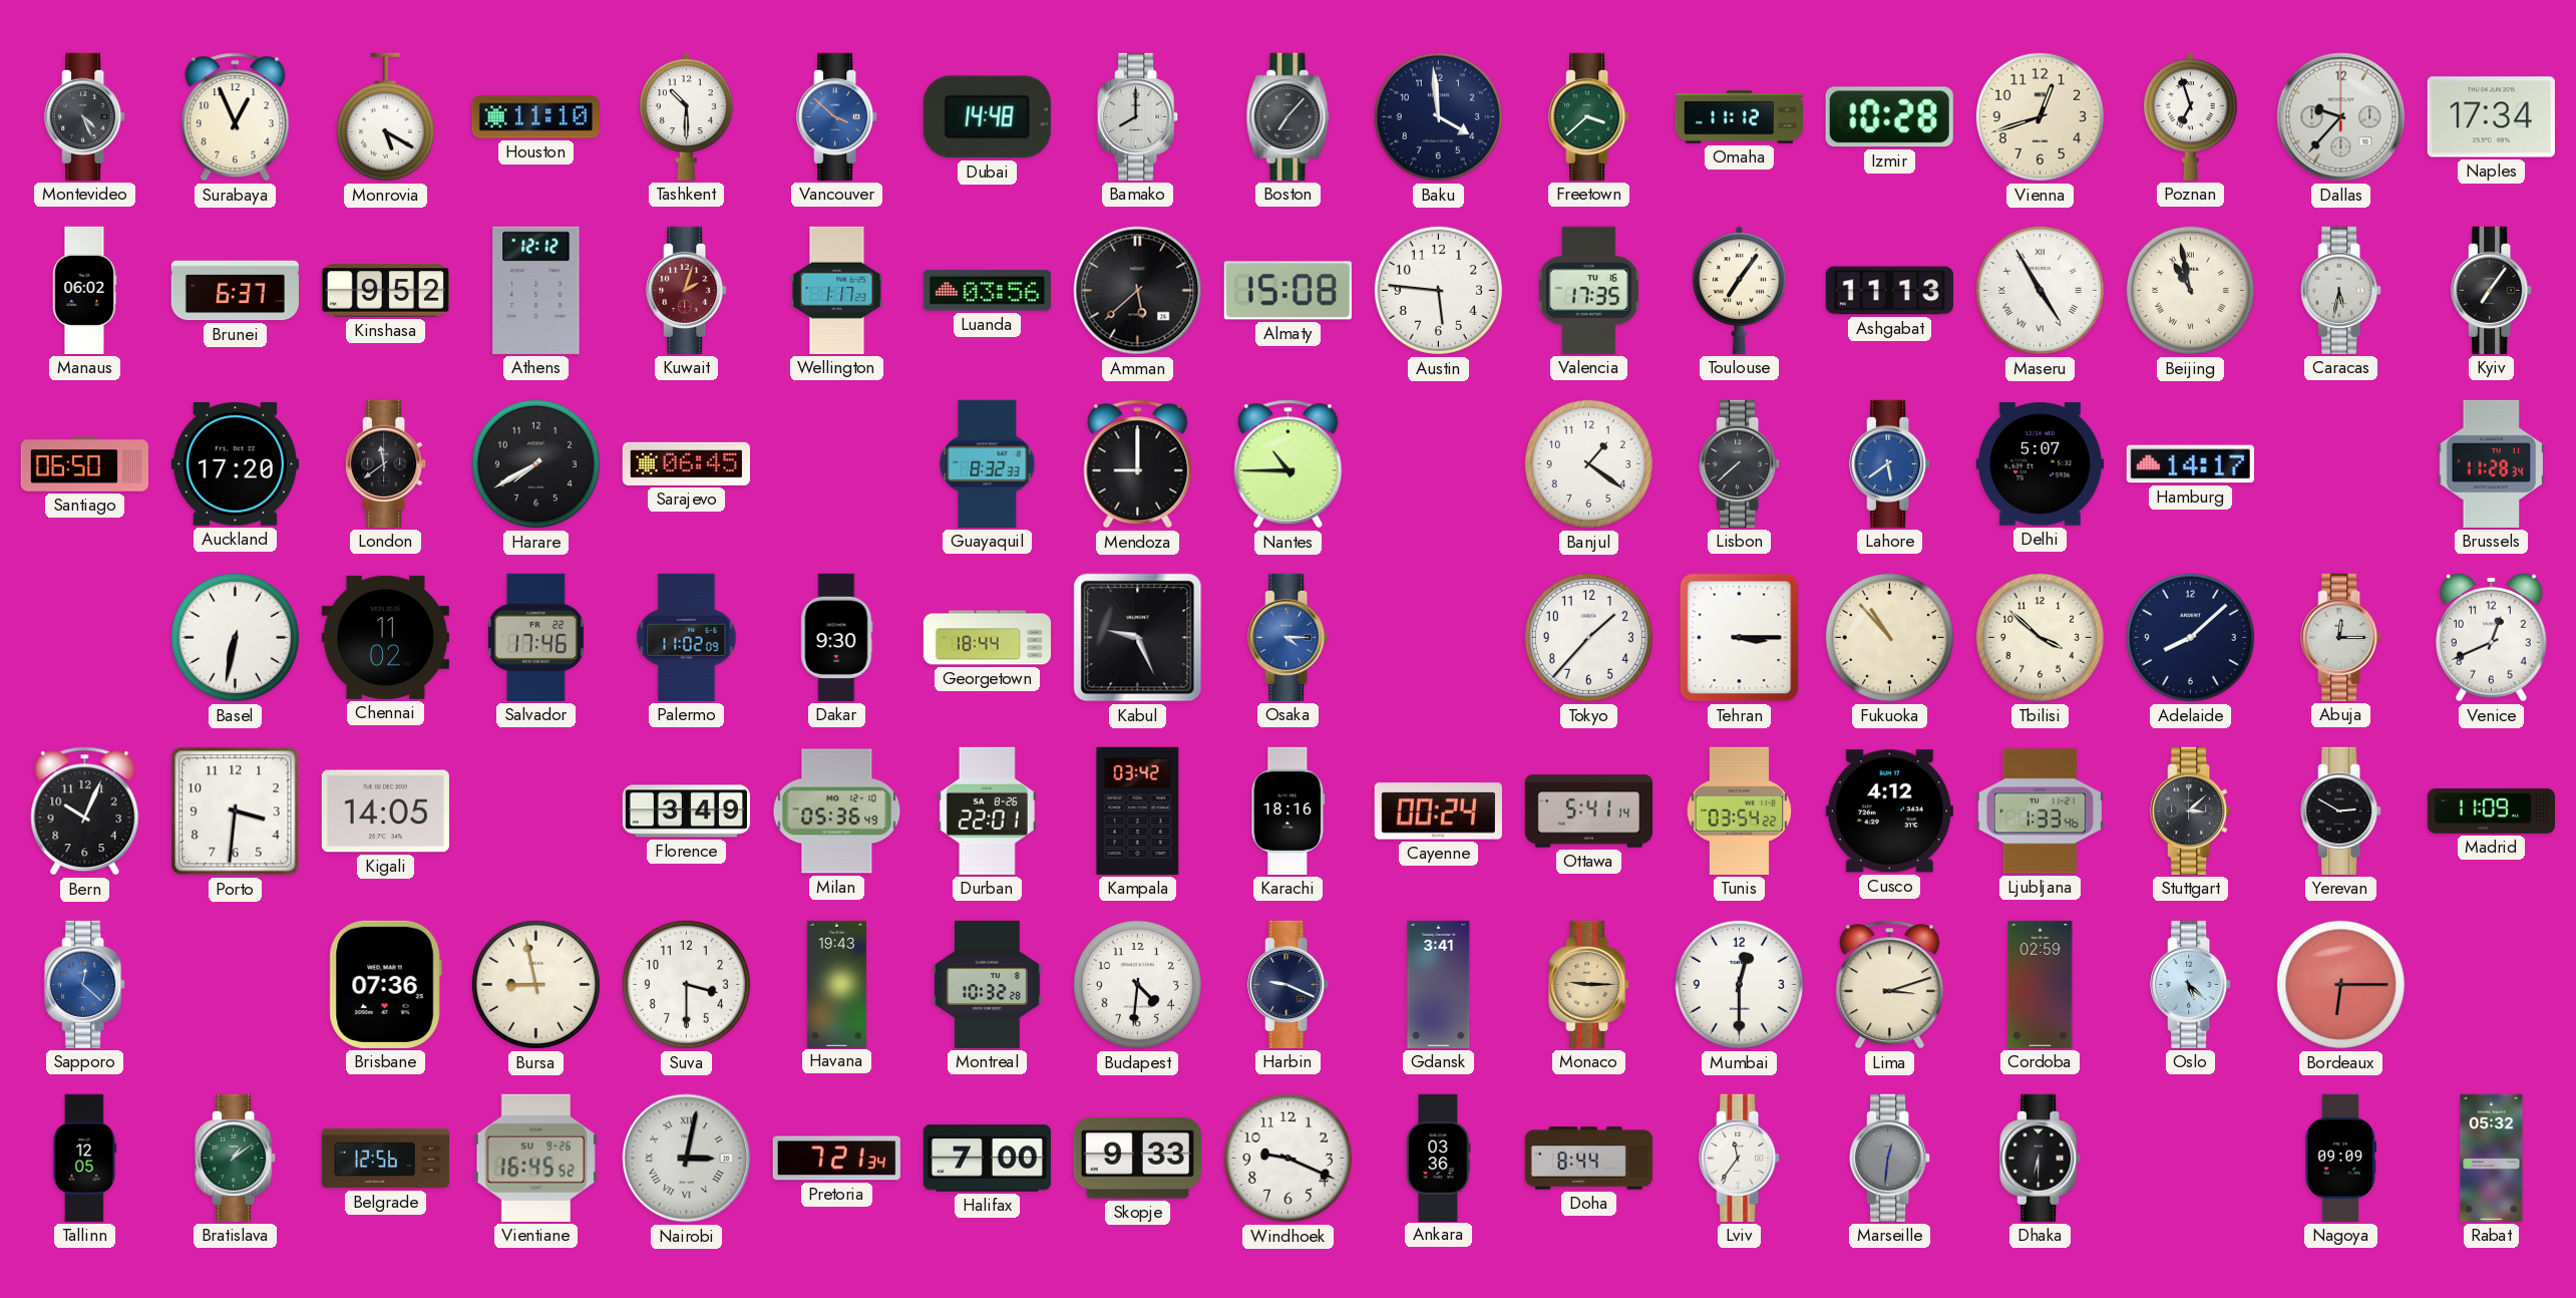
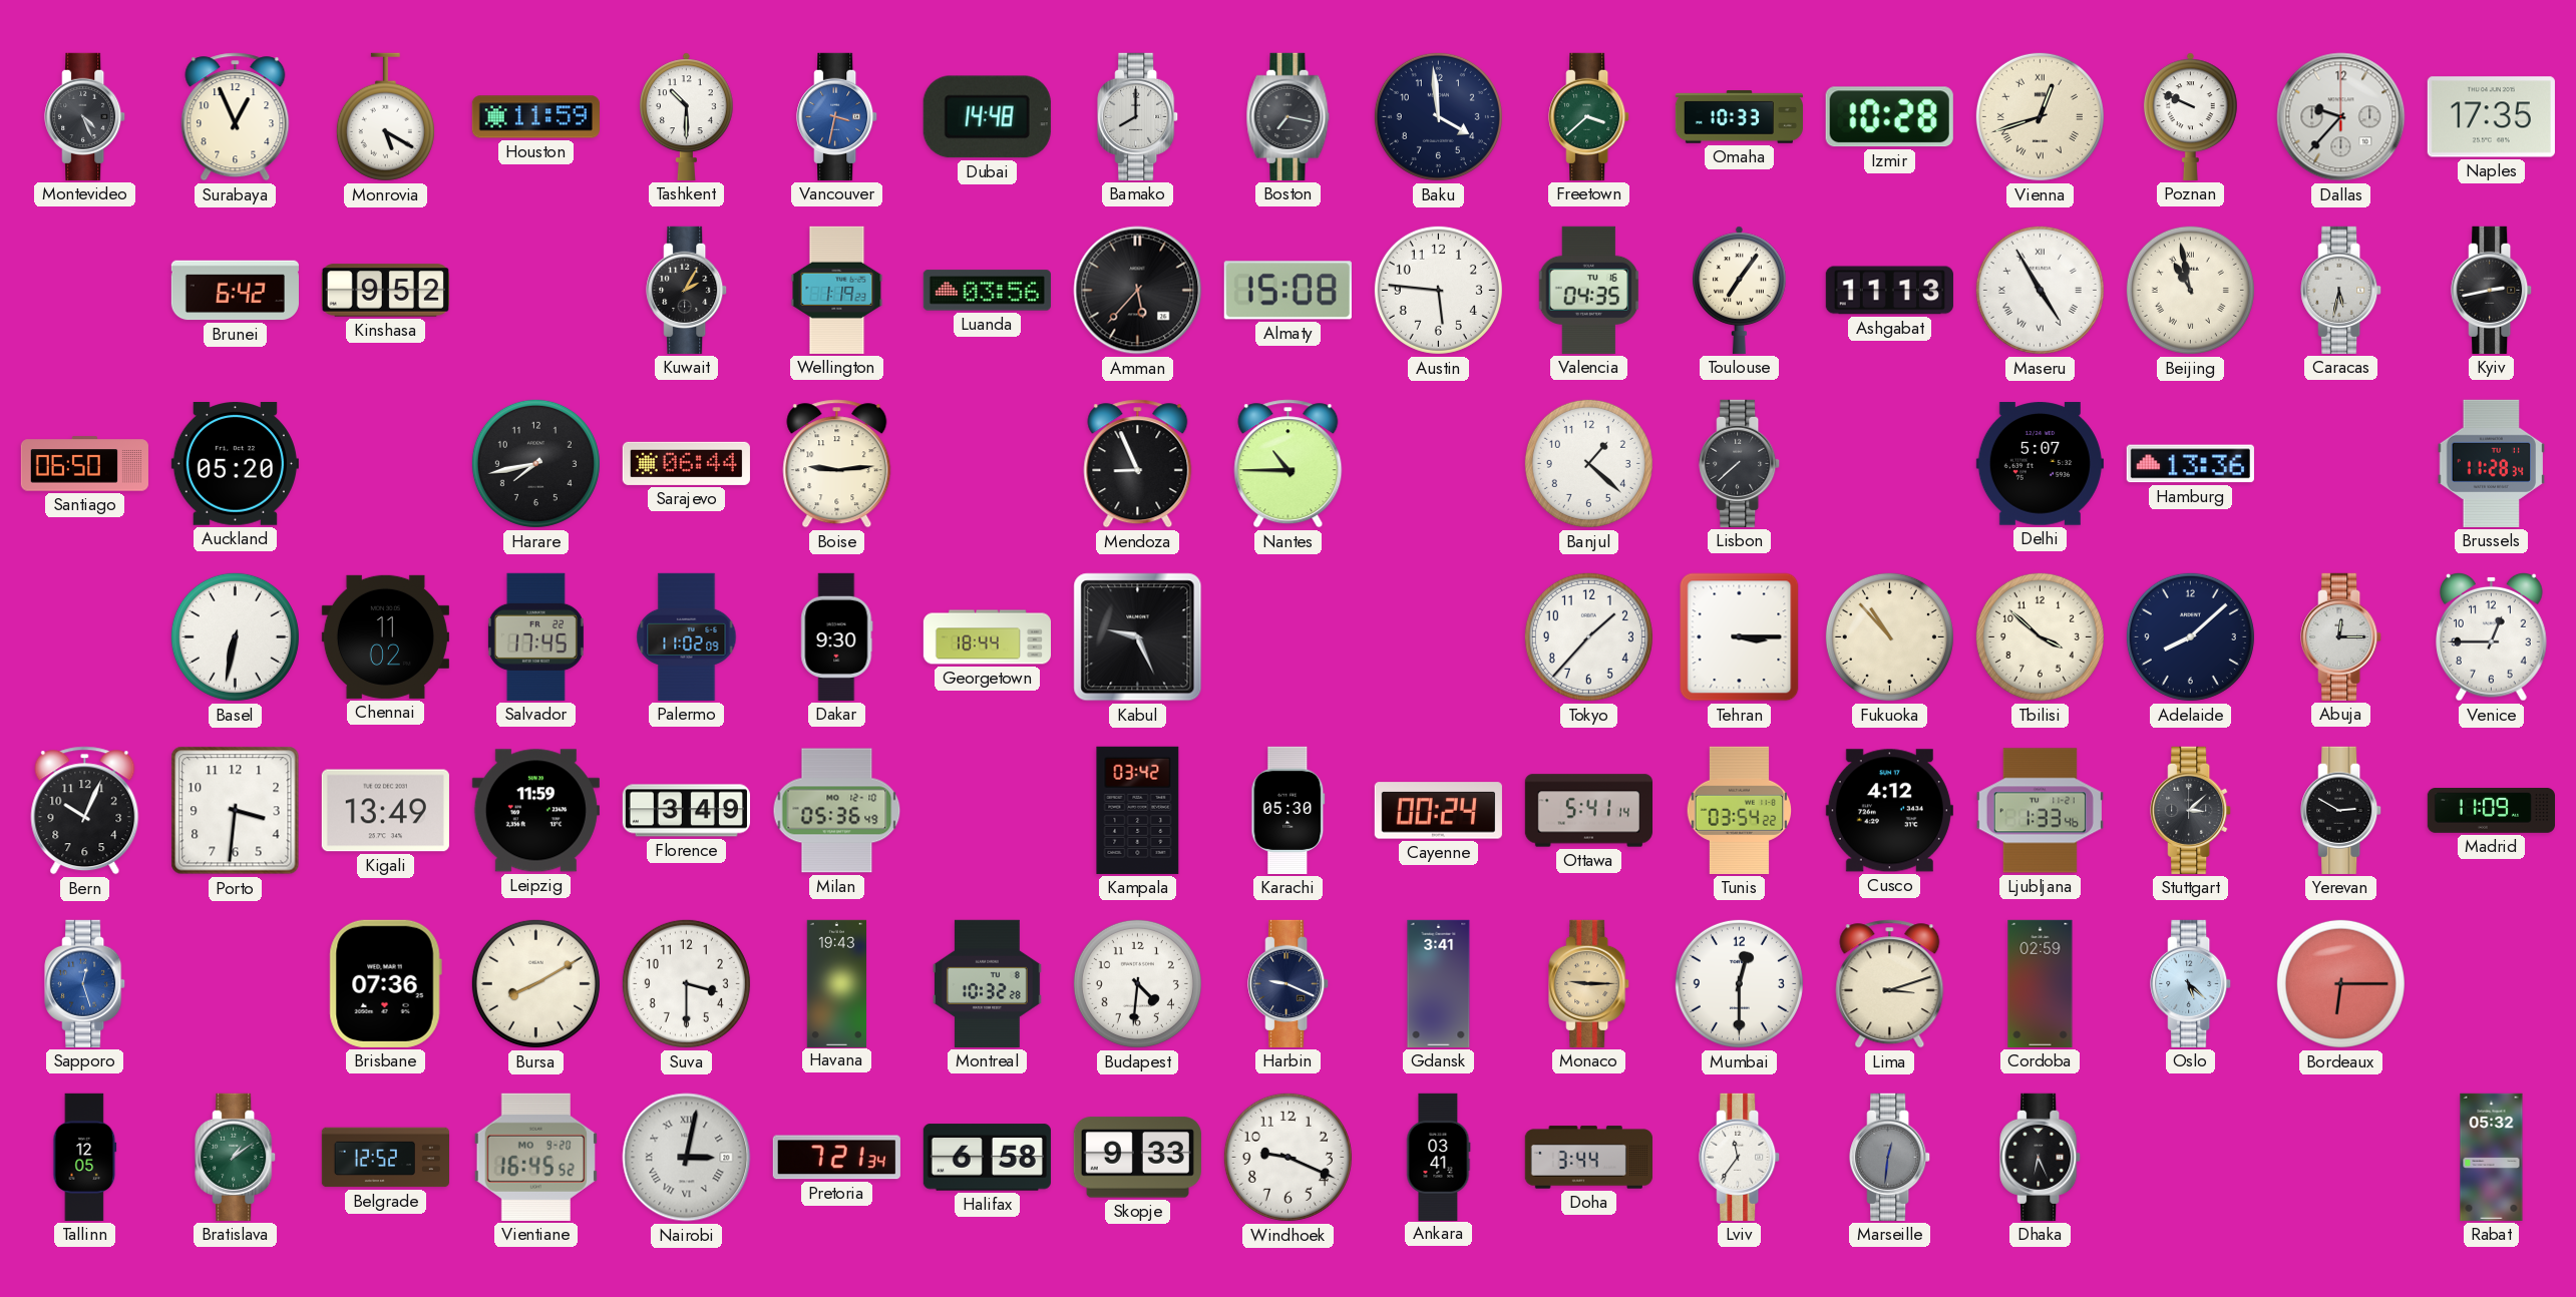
Houston: 11:10 -> 11:59 (535, 117)
Vancouver: 3:52 -> 3:32 (837, 116)
Boston: 7:07 -> 7:17 (1289, 116)
Omaha: 11:12 -> 10:33 (1739, 117)
Vienna numerals: Arabic -> Roman (2040, 116)
Poznan: 6:57 -> 9:49 (2191, 116)
Naples: 17:34 -> 17:35 (2491, 117)
Manaus: 06:02 -> none (85, 290)
Brunei: 6:37 -> 6:42 (235, 291)
Athens: 12:12 -> none (536, 290)
Kuwait: 2:03 -> 2:05 (687, 290)
Kuwait dial: burgundy -> black (687, 290)
Wellington: 1:17 -> 1:19 (837, 290)
Amman: 5:38 -> 5:37 (1138, 291)
Valencia: 17:35 -> 04:35 (1589, 290)
Kyiv: 7:06 -> 2:43 (2492, 290)
Auckland: 17:20 -> 05:20 (235, 464)
London: 11:39 -> none (386, 463)
Harare: 7:40 -> 7:43 (535, 463)
Sarajevo: 06:45 -> 06:44 (686, 463)
Boise: none -> 9:14 (837, 464)
Guayaquil: 8:32 -> none (988, 463)
Mendoza: 9:00 -> 8:56 (1138, 464)
Banjul: 1:21 -> 1:22 (1588, 463)
Lahore: 5:39 -> none (1890, 463)
Hamburg: 14:17 -> 13:36 (2190, 464)
Salvador: 17:46 -> 17:45 (535, 636)
Osaka: 4:15 -> none (1289, 637)
Venice: 12:41 -> 12:45 (2492, 636)
Kigali: 14:05 -> 13:49 (385, 811)
Leipzig: none -> 11:59 (535, 811)
Durban: 22:01 -> none (987, 810)
Karachi: 18:16 -> 05:30 (1289, 810)
Sapporo: 12:22 -> 12:27 (85, 983)
Bursa: 8:58 -> 8:10 (535, 983)
Belgrade: 12:56 -> 12:52 (385, 1158)
Vientiane date: SU 9-26 -> MO 9-20 (535, 1157)
Halifax: 7:00 -> 6:58 (987, 1158)
Ankara: 03:36 -> 03:41 (1438, 1157)
Doha: 8:44 -> 3:44 (1588, 1158)
Dhaka: 6:30 -> 6:26 (2041, 1157)
Nagoya: 09:09 -> none (2340, 1158)
